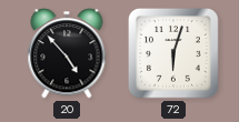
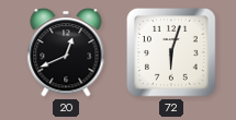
20: 4:53 -> 12:41 (66, 52)
